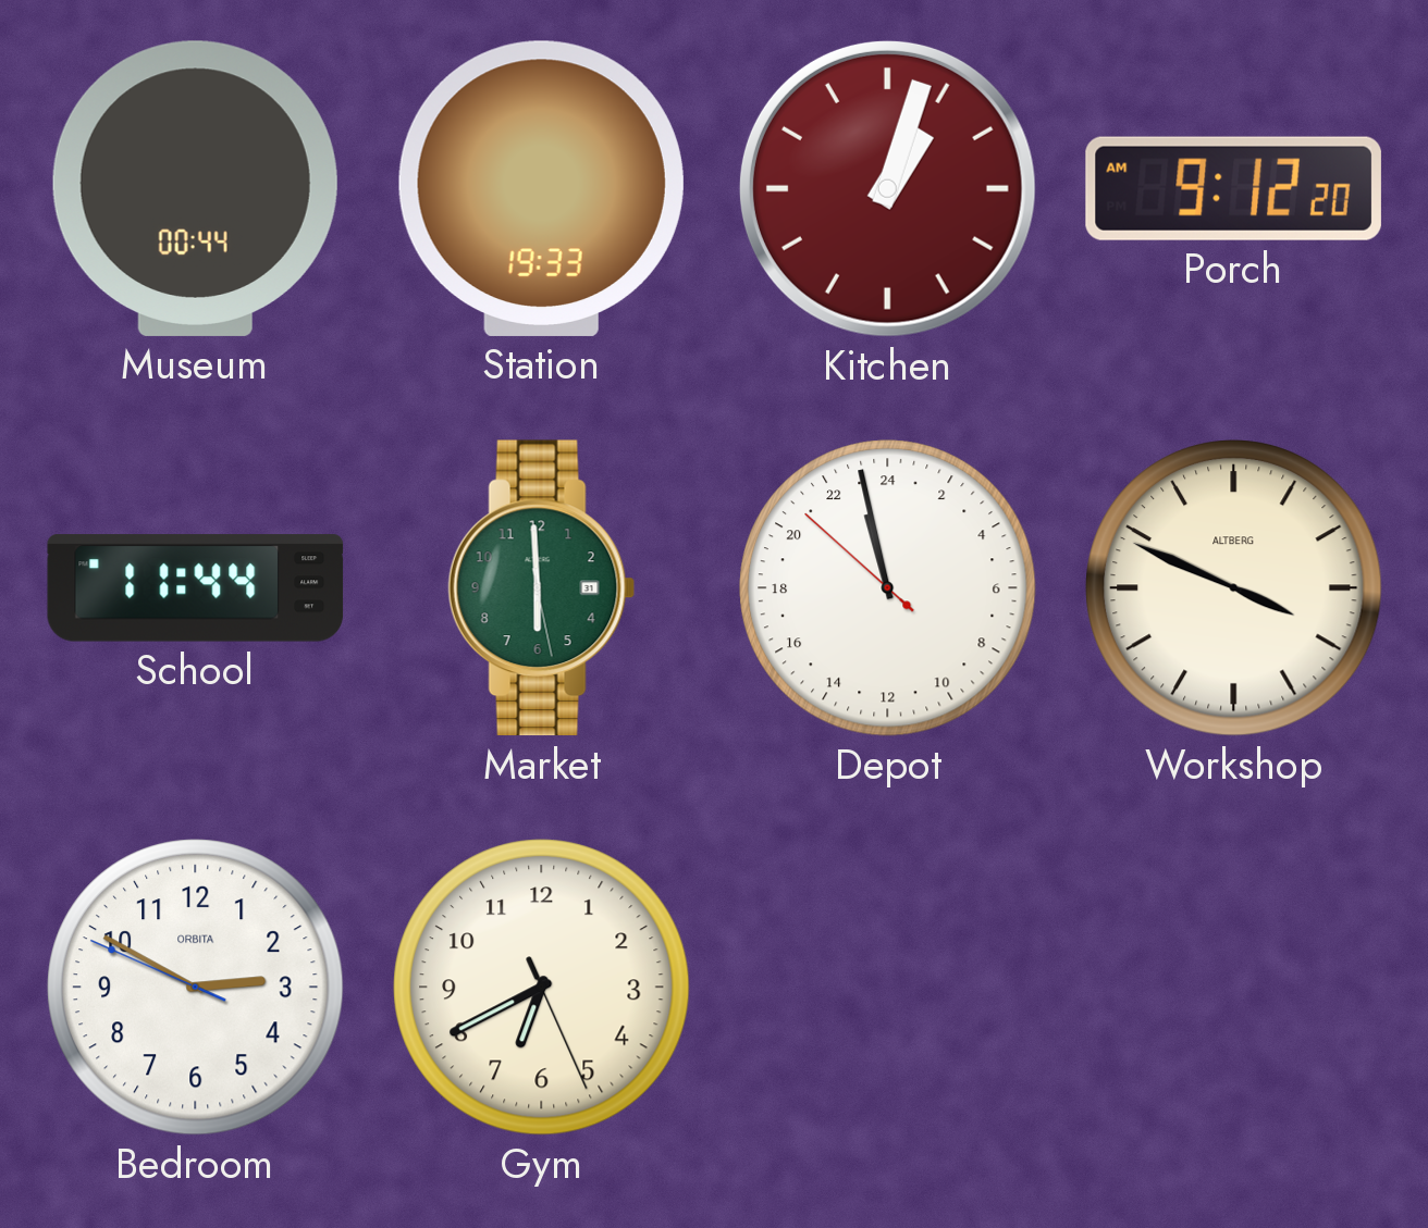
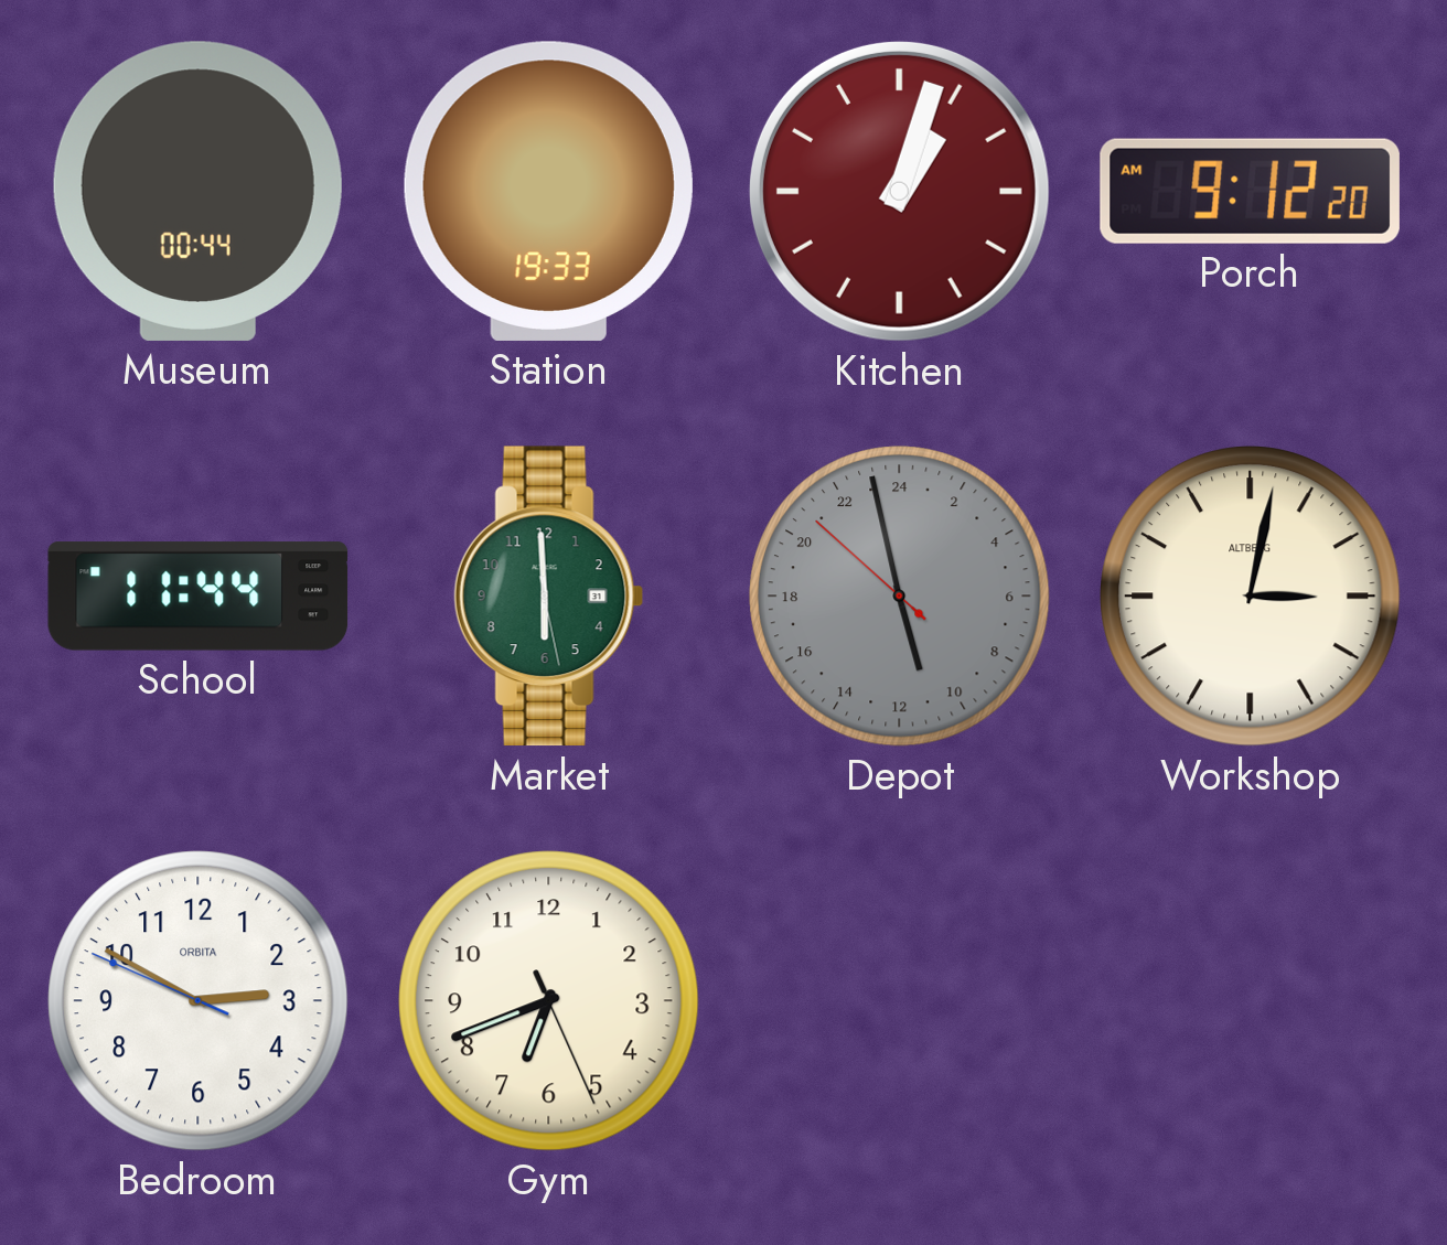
Depot: 22:57 -> 10:57 (900, 597)
Depot dial: white -> grey (900, 597)
Workshop: 3:49 -> 3:02 (1251, 597)
Gym: 6:40 -> 6:41 (549, 1001)
